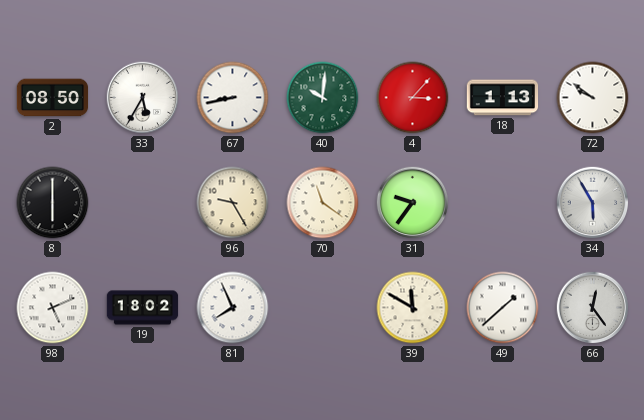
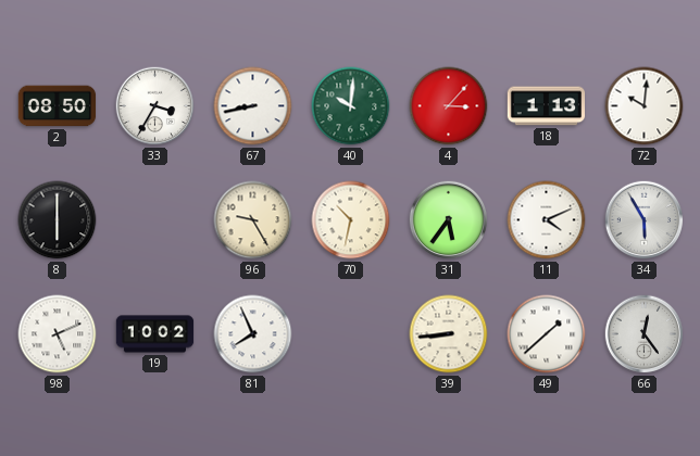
33: 5:35 -> 3:35 (155, 106)
72: 9:51 -> 10:01 (645, 106)
70: 11:21 -> 10:32 (351, 220)
31: 9:36 -> 5:36 (449, 220)
11: none -> 4:11 (547, 220)
19: 18:02 -> 10:02 (155, 334)
39: 11:50 -> 8:44 (449, 334)
